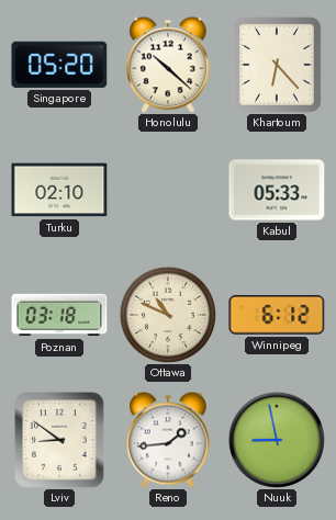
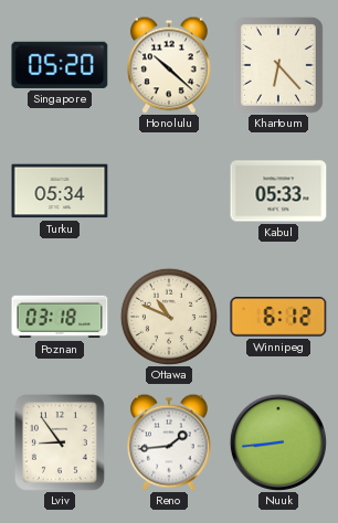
Turku: 02:10 -> 05:34 (60, 191)
Lviv: 8:51 -> 8:54 (60, 444)
Nuuk: 8:58 -> 8:44 (278, 442)
